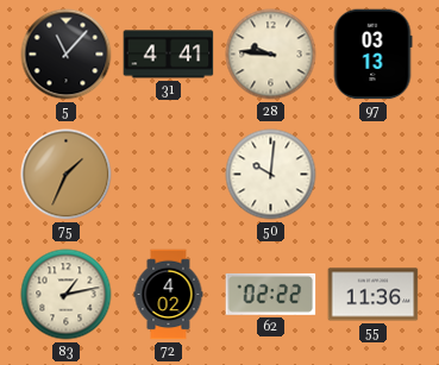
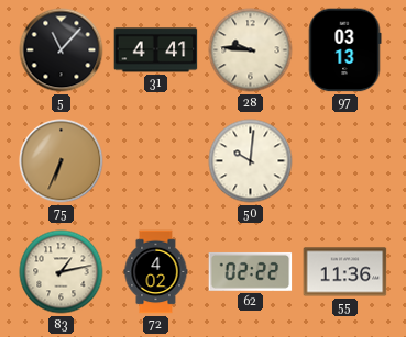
75: 1:34 -> 6:34 (62, 161)
